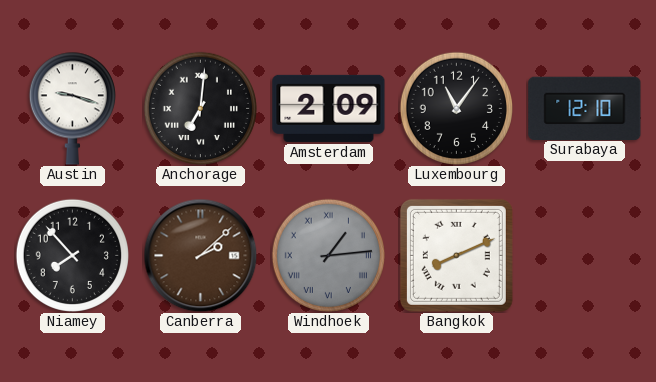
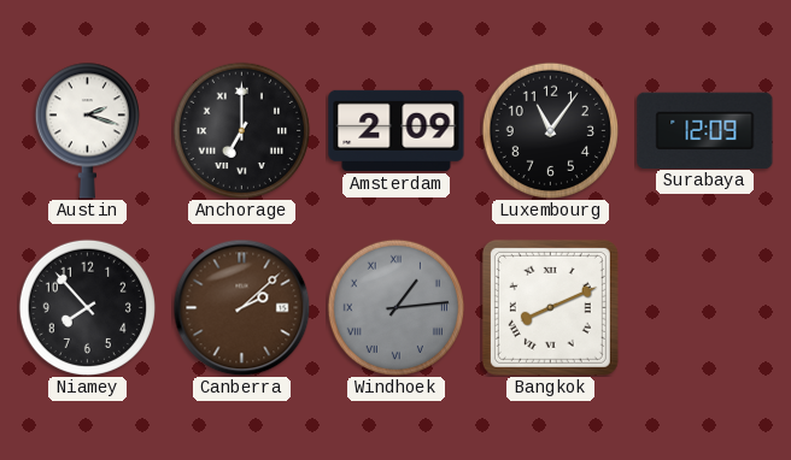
Austin: 9:18 -> 2:18 (87, 130)
Anchorage: 7:01 -> 7:00 (241, 130)
Surabaya: 12:10 -> 12:09 (705, 130)
